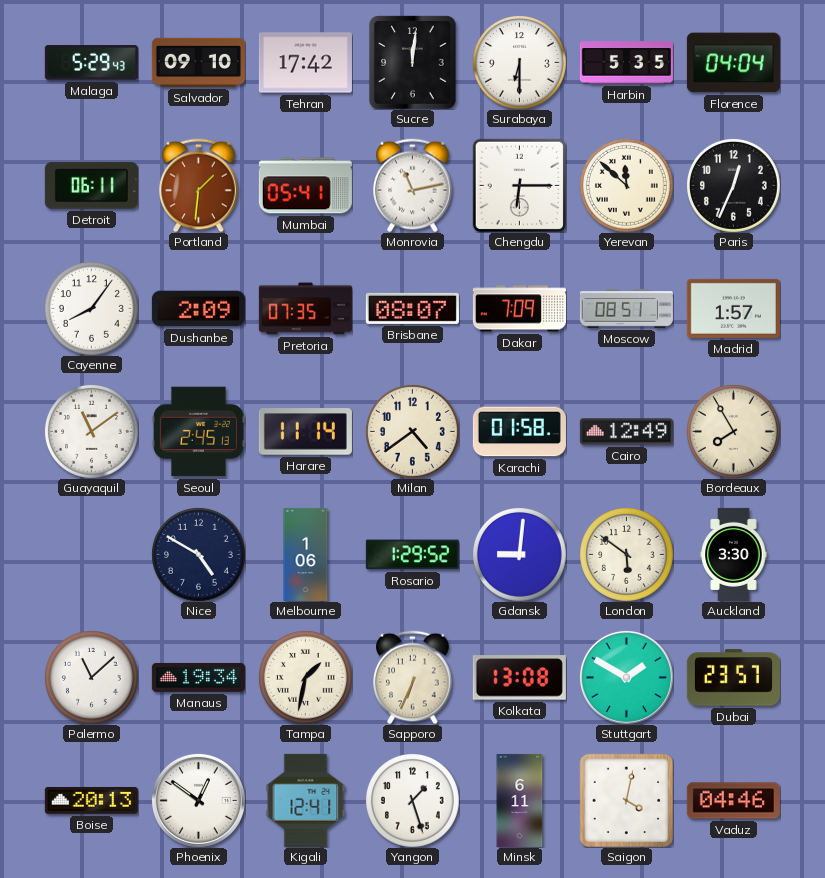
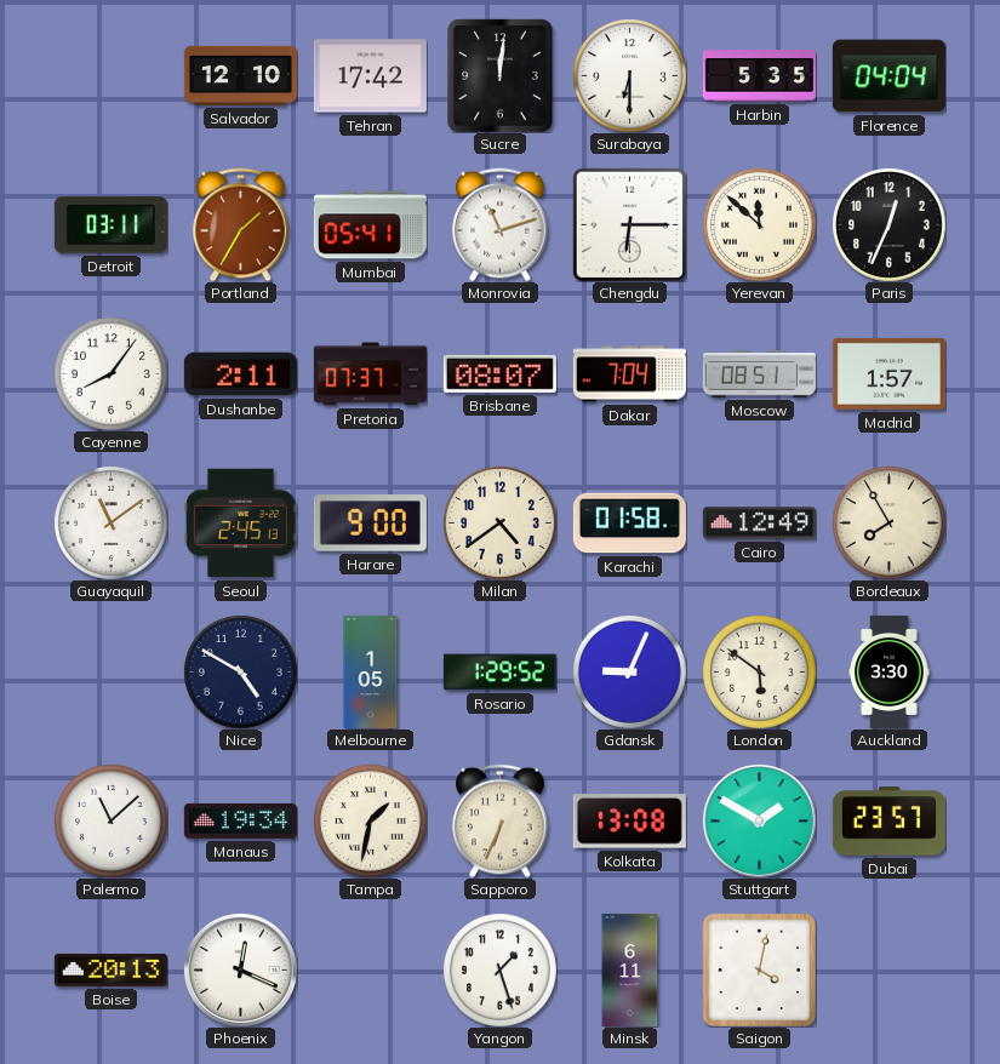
Malaga: 5:29 -> none (91, 63)
Salvador: 09:10 -> 12:10 (240, 75)
Detroit: 06:11 -> 03:11 (110, 225)
Portland: 1:31 -> 1:35 (241, 224)
Monrovia: 11:13 -> 11:12 (501, 224)
Dushanbe: 2:09 -> 2:11 (240, 374)
Pretoria: 07:35 -> 07:37 (370, 374)
Dakar: 7:09 -> 7:04 (629, 374)
Harare: 11:14 -> 9:00 (370, 524)
Melbourne: 1:06 -> 1:05 (371, 671)
Gdansk: 9:01 -> 9:04 (629, 671)
Phoenix: 12:51 -> 12:19 (240, 969)
Kigali: 12:41 -> none (306, 800)
Vaduz: 04:46 -> none (733, 801)
